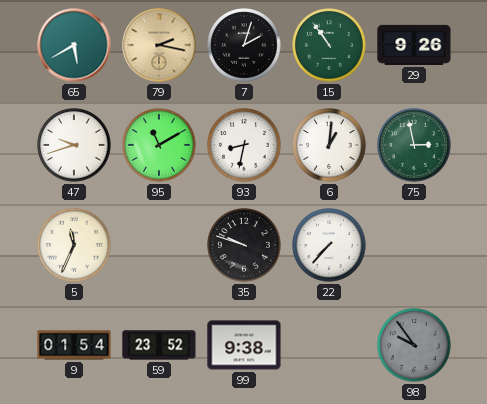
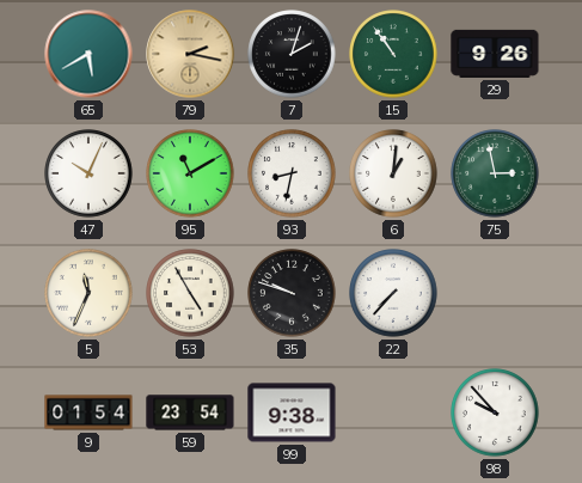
47: 9:42 -> 10:04 (88, 173)
53: none -> 4:55 (190, 293)
59: 23:52 -> 23:54 (190, 412)
98: 9:54 -> 9:53 (495, 412)
98 dial: grey -> white (495, 412)
